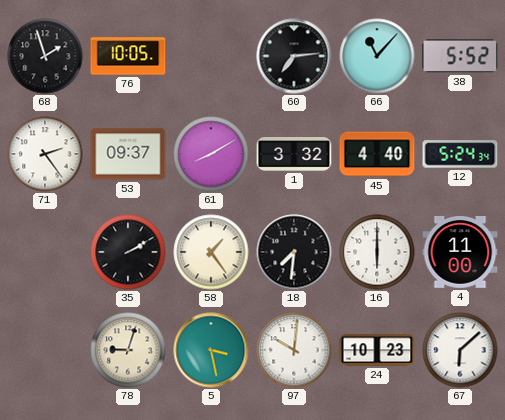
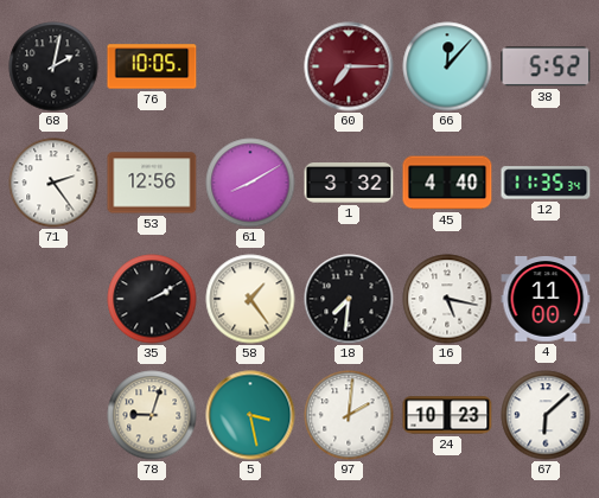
68: 1:57 -> 2:02 (53, 66)
60: 7:14 -> 7:15 (349, 66)
60 dial: black -> burgundy (349, 66)
66: 11:07 -> 12:07 (447, 66)
53: 09:37 -> 12:56 (152, 183)
12: 5:24 -> 11:35 (546, 183)
16: 6:00 -> 5:17 (447, 299)
97: 10:01 -> 2:01 (349, 415)
